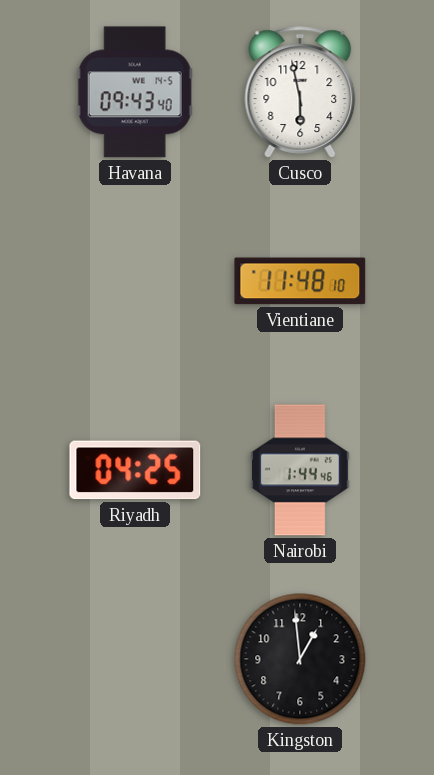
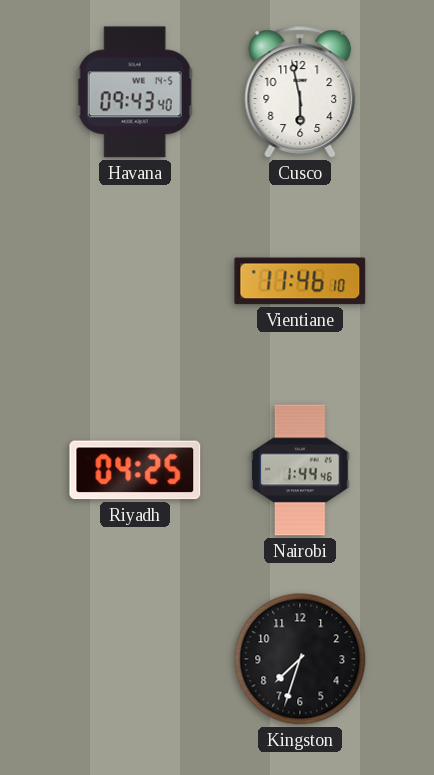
Vientiane: 11:48 -> 11:46 (300, 281)
Kingston: 12:59 -> 7:33 (300, 659)
